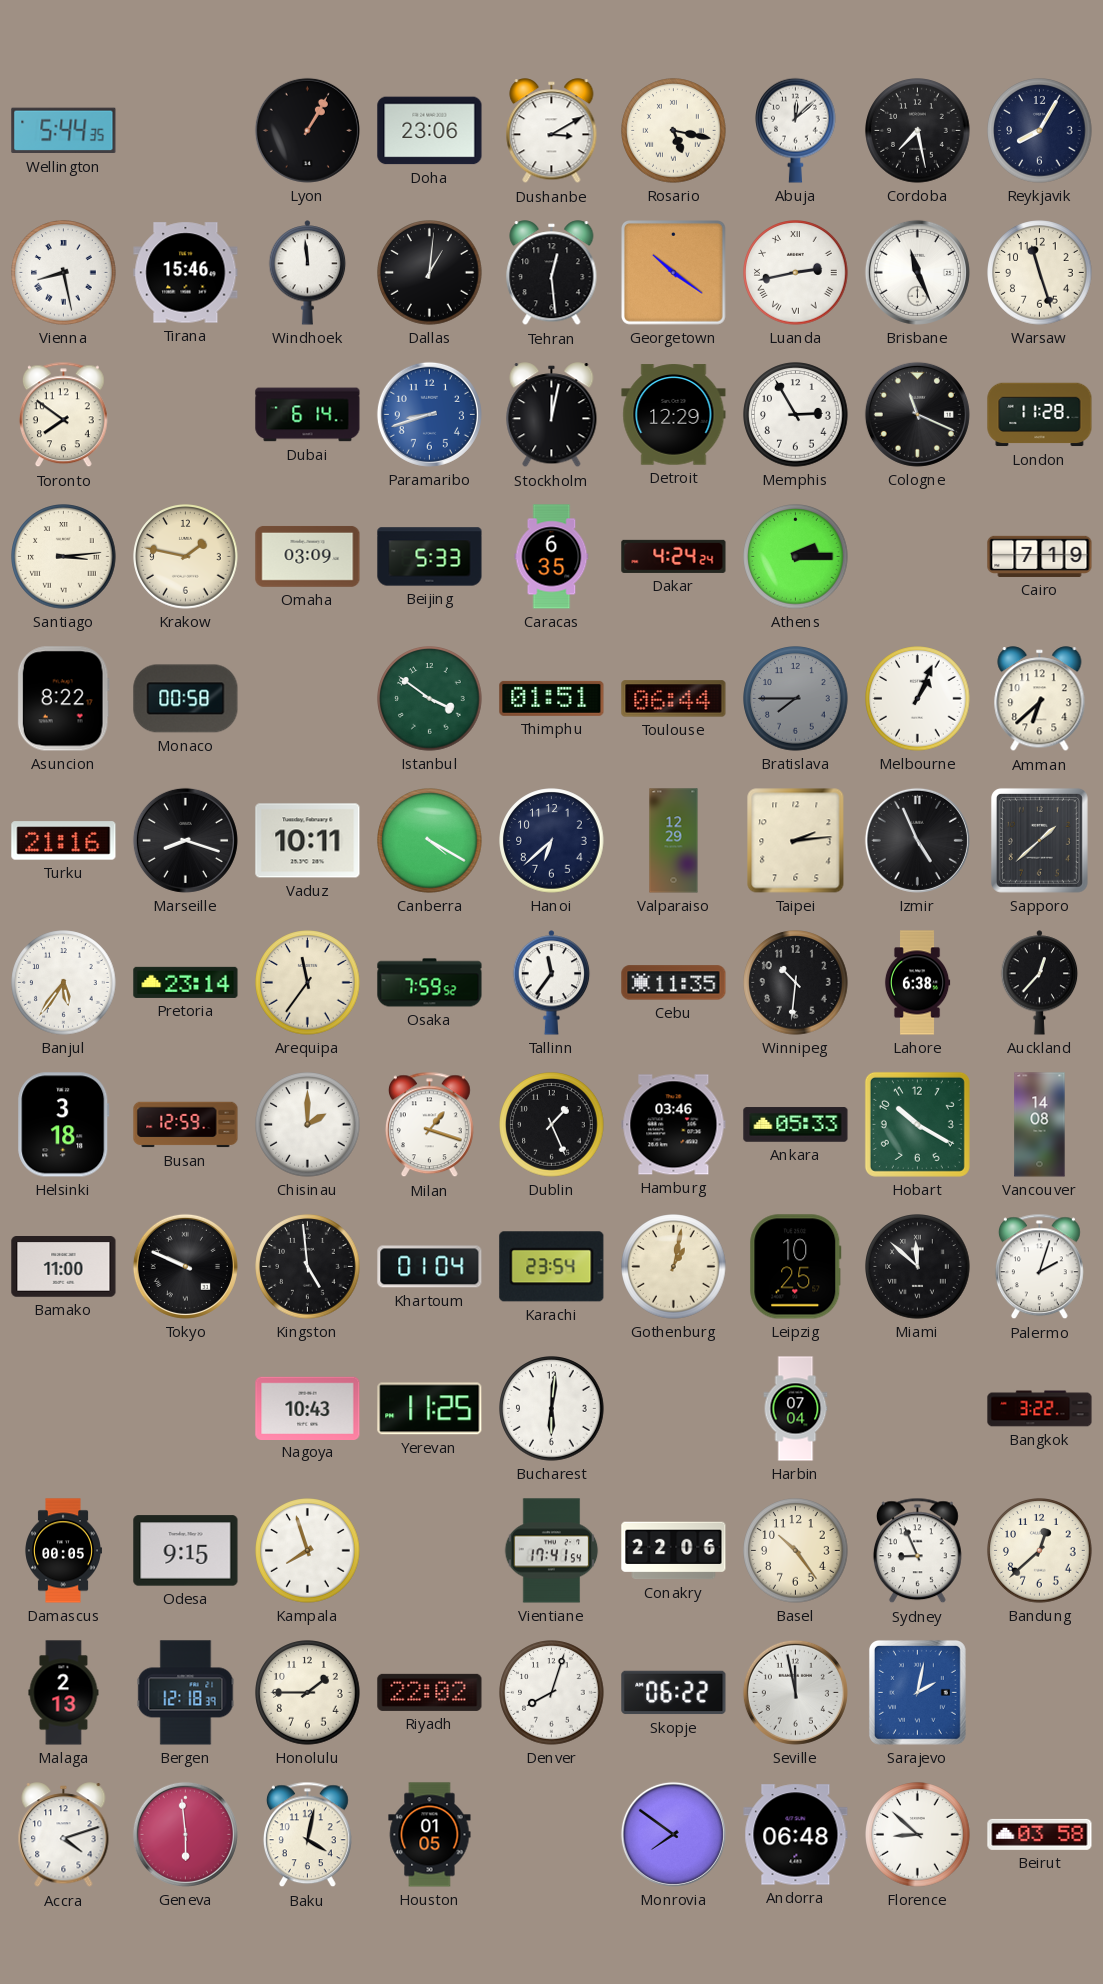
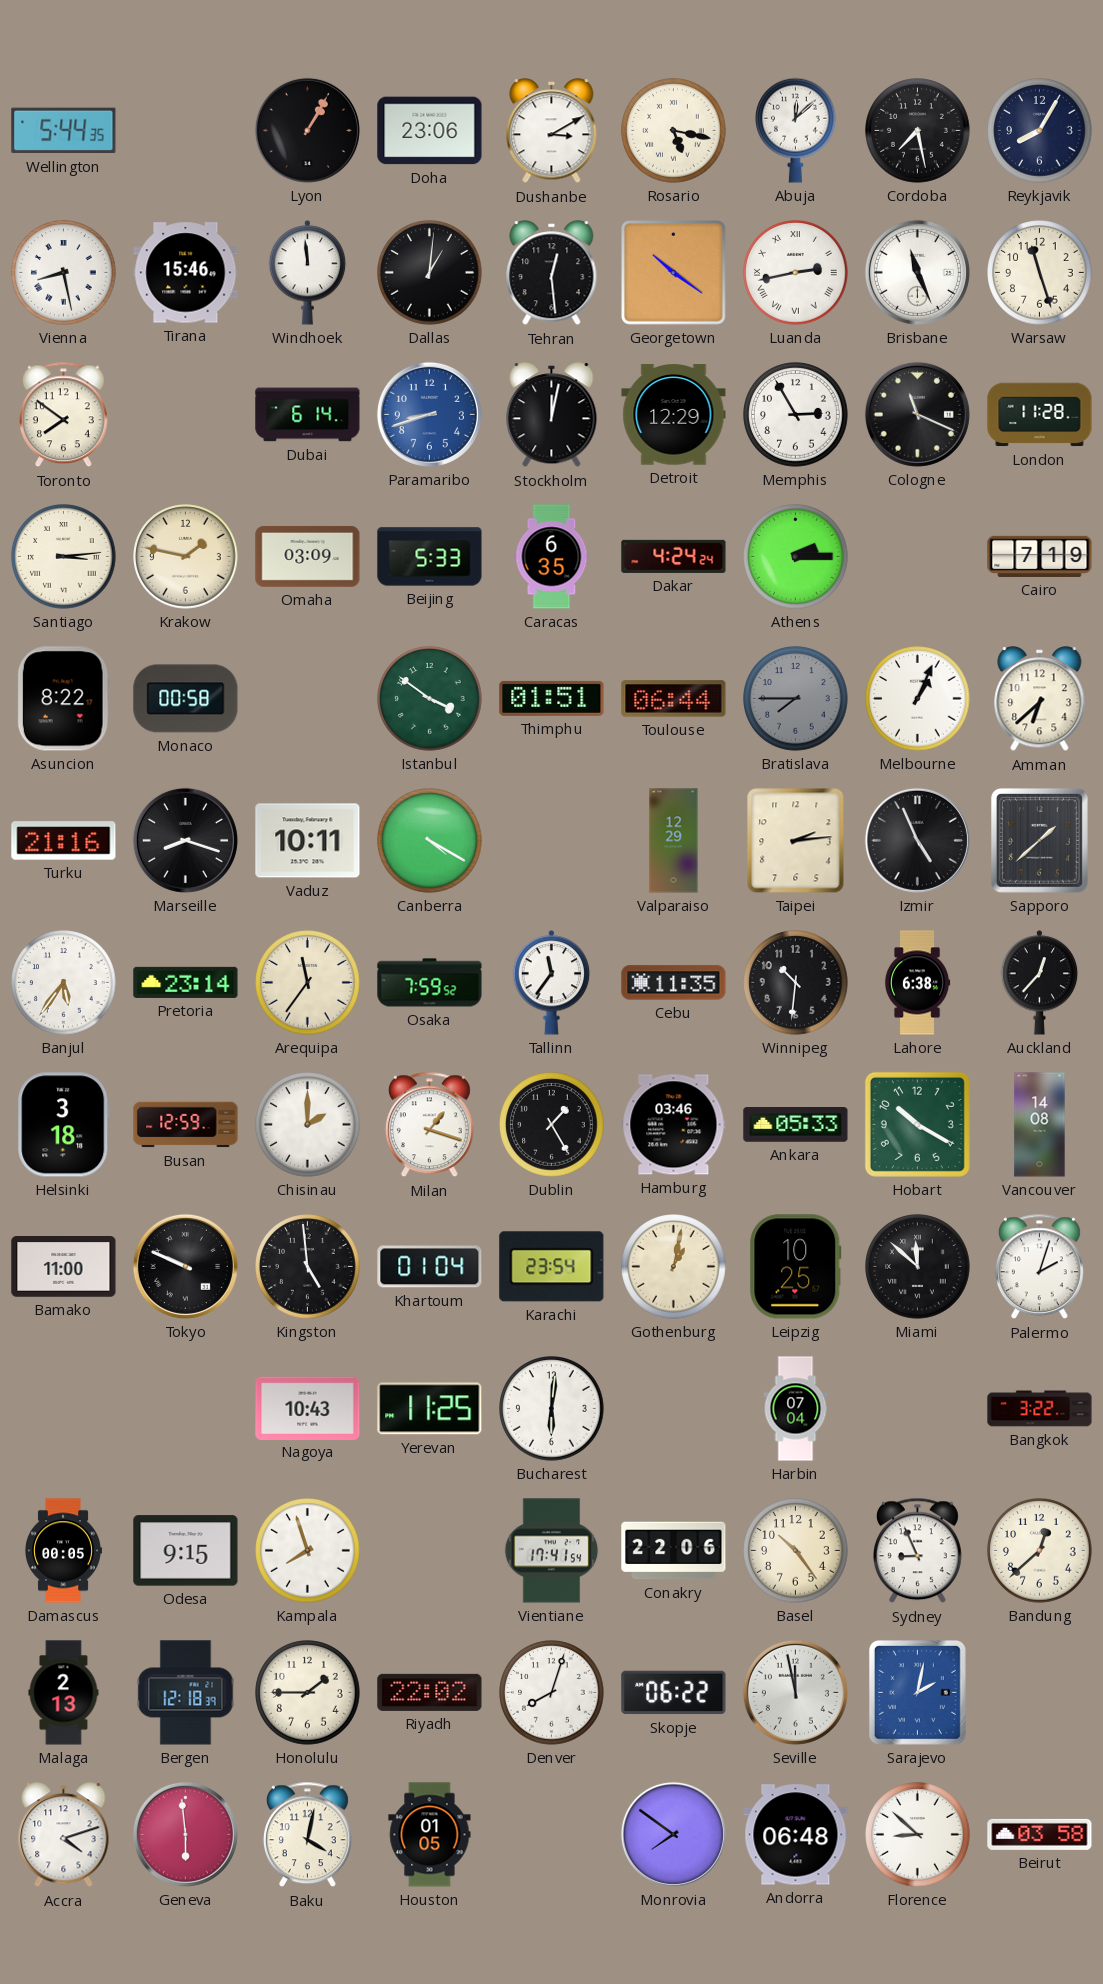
Hanoi: 6:38 -> none (552, 841)
Dublin: 1:26 -> 1:25 (552, 1125)
